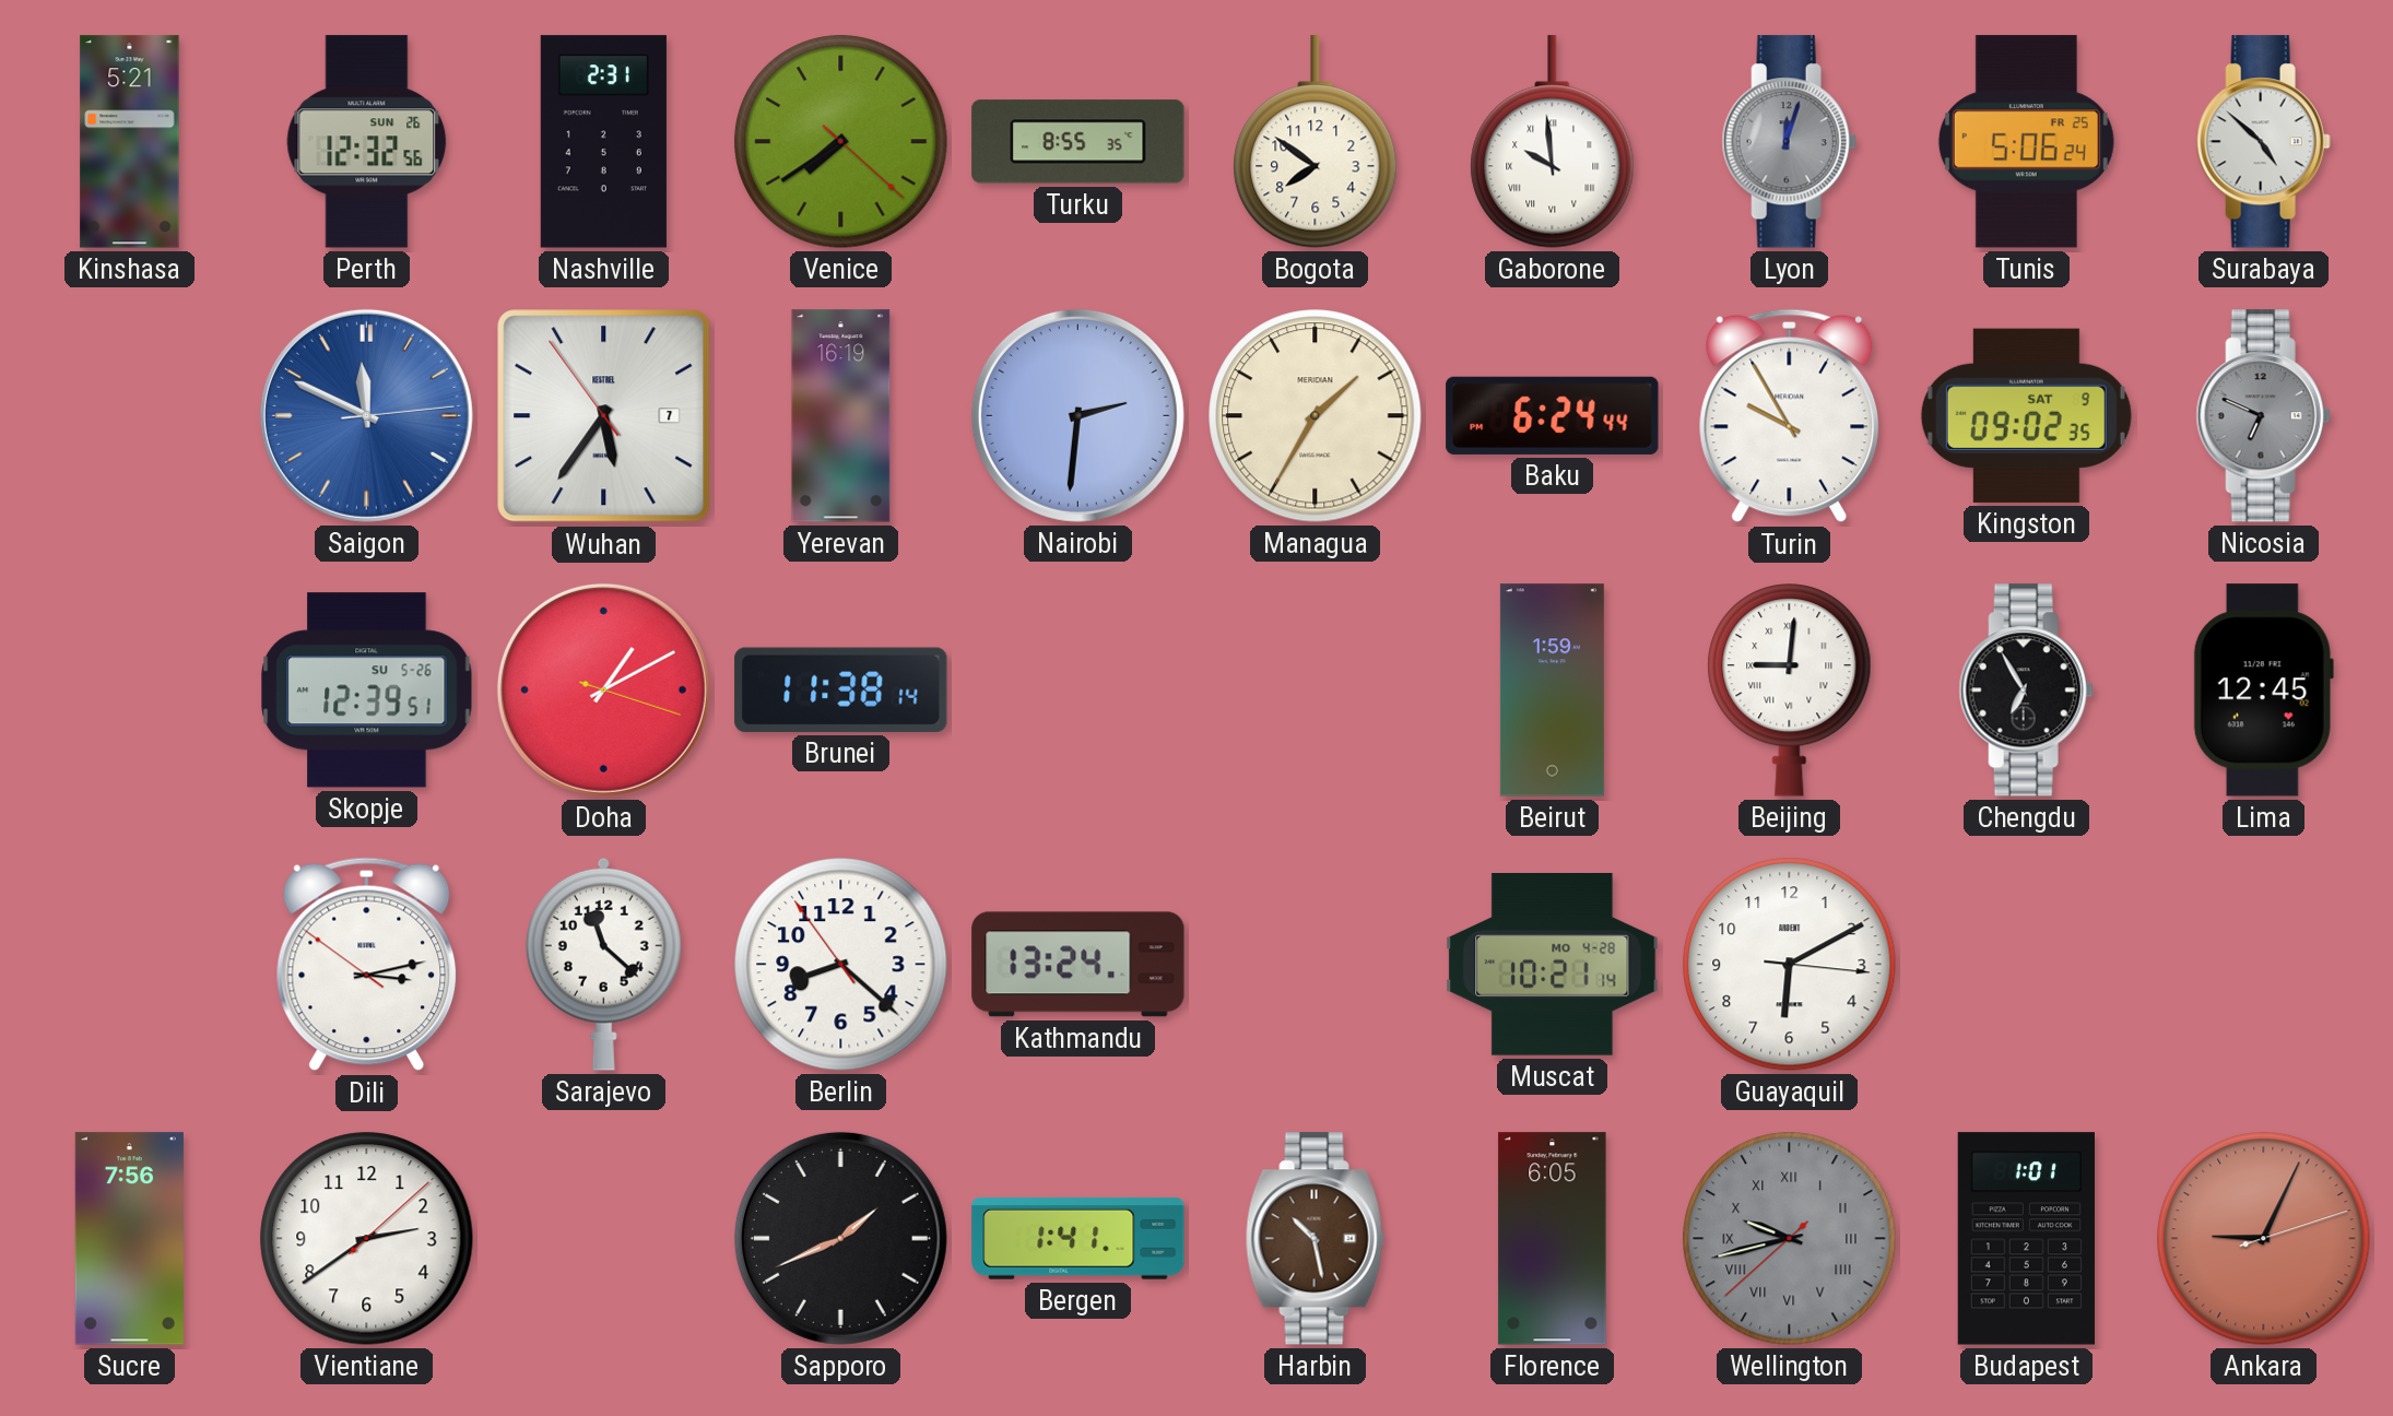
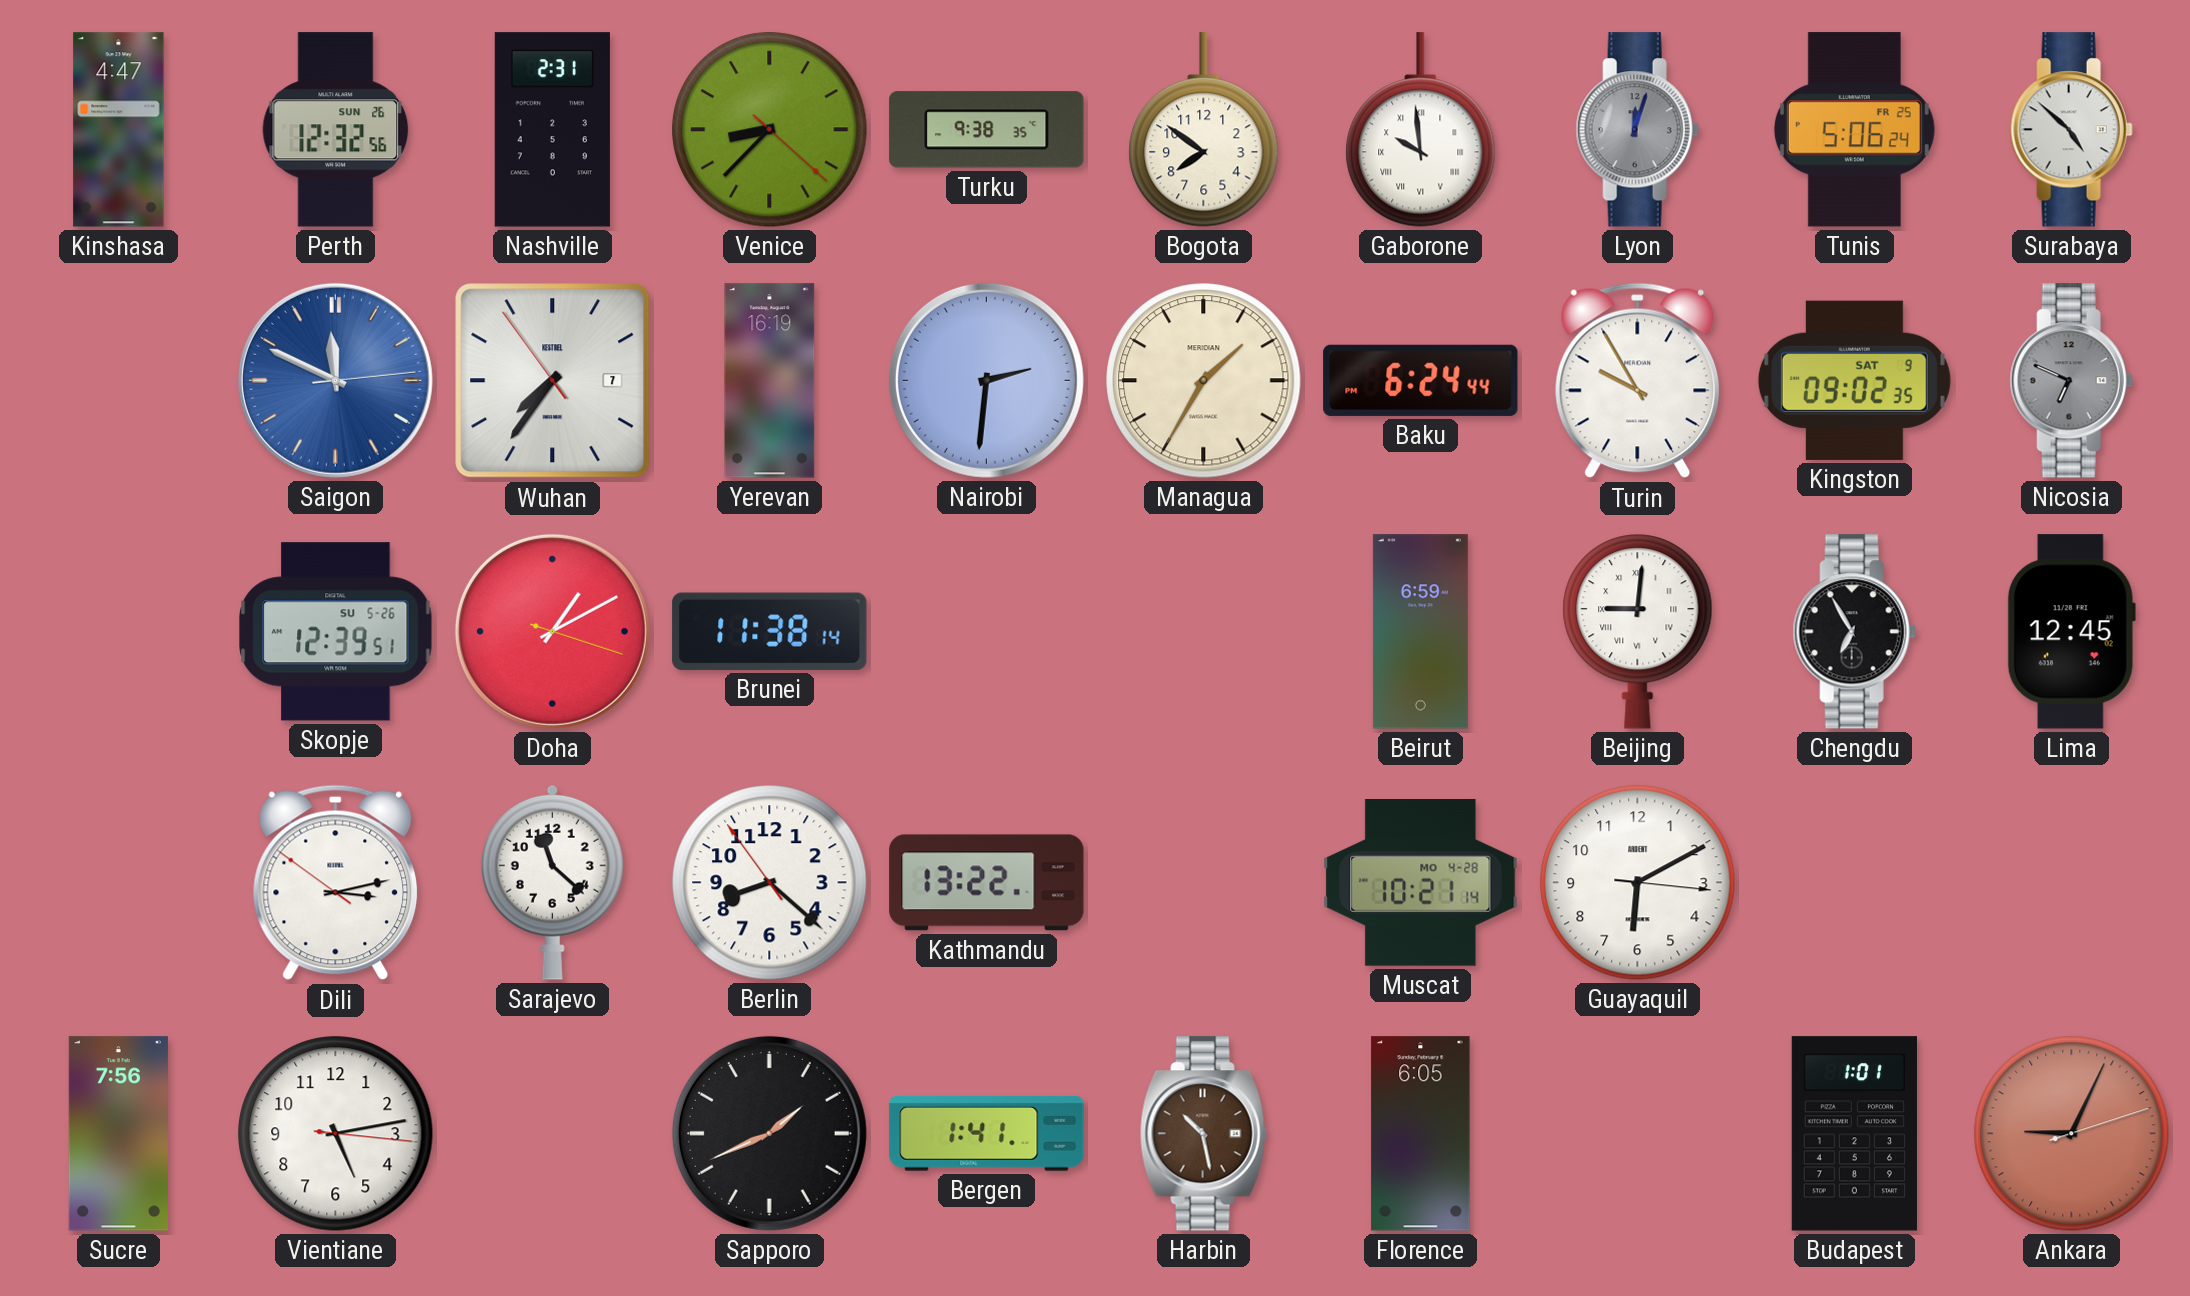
Kinshasa: 5:21 -> 4:47 (119, 130)
Venice: 7:39 -> 8:37 (770, 130)
Turku: 8:55 -> 9:38 (987, 130)
Wuhan: 5:35 -> 7:35 (553, 381)
Beirut: 1:59 -> 6:59 (1420, 632)
Kathmandu: 13:24 -> 13:22 (987, 883)
Vientiane: 2:39 -> 5:13 (336, 1134)
Wellington: 9:42 -> none (1790, 1239)
